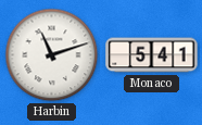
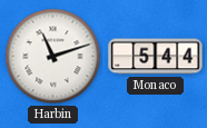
Monaco: 5:41 -> 5:44 (156, 57)
